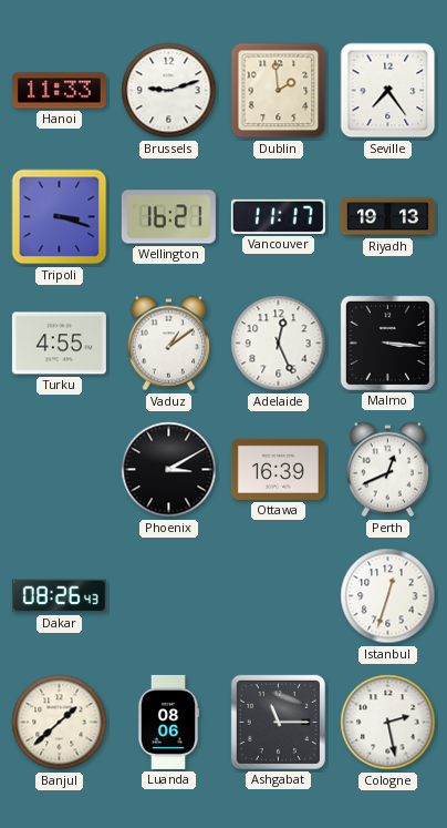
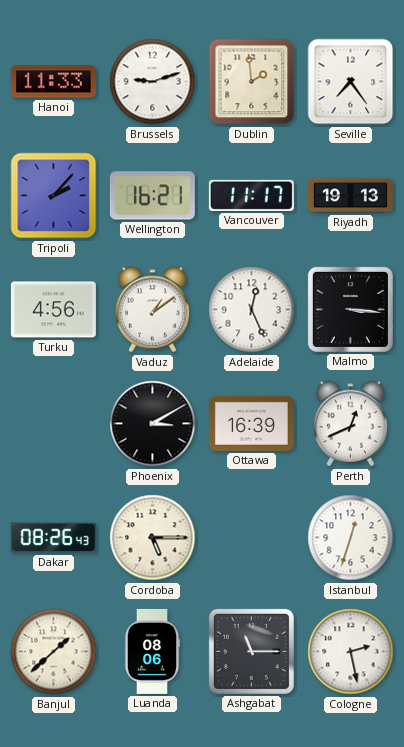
Tripoli: 3:18 -> 2:07 (54, 196)
Turku: 4:55 -> 4:56 (53, 310)
Cordoba: none -> 5:15 (153, 538)
